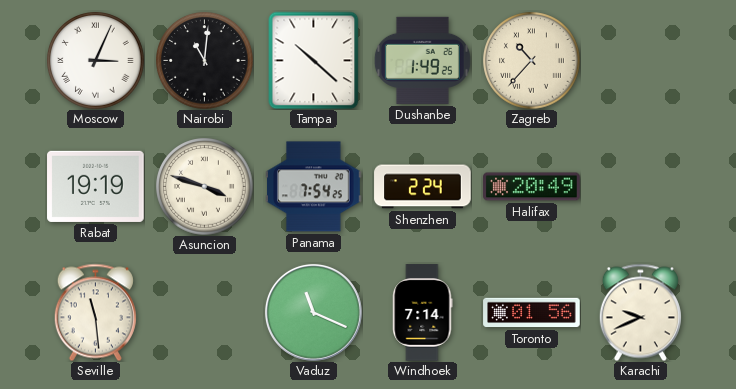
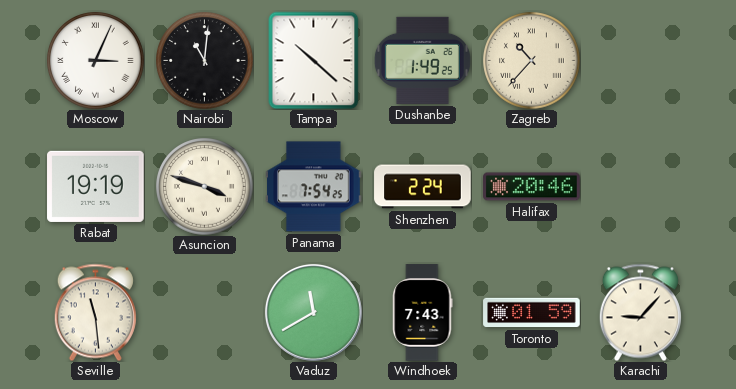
Halifax: 20:49 -> 20:46 (532, 187)
Vaduz: 11:19 -> 11:40 (313, 312)
Windhoek: 7:14 -> 7:43 (423, 313)
Toronto: 01:56 -> 01:59 (532, 313)
Karachi: 9:41 -> 9:07 (640, 312)
